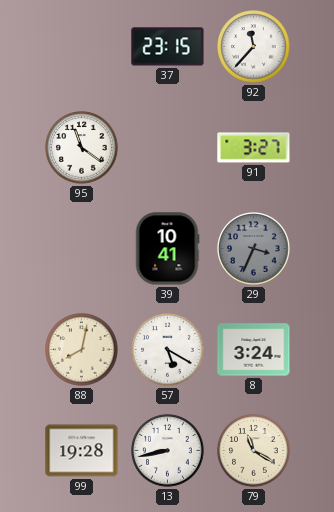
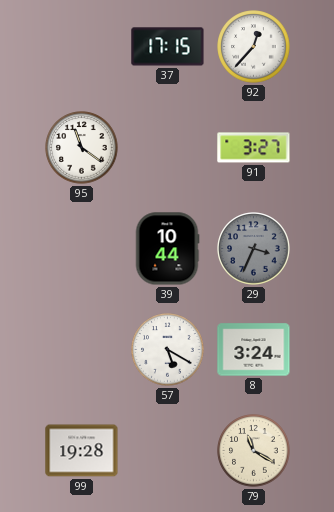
37: 23:15 -> 17:15 (168, 47)
92: 11:37 -> 12:37 (254, 47)
39: 10:41 -> 10:44 (167, 249)
88: 8:02 -> none (82, 350)
13: 8:43 -> none (168, 451)
